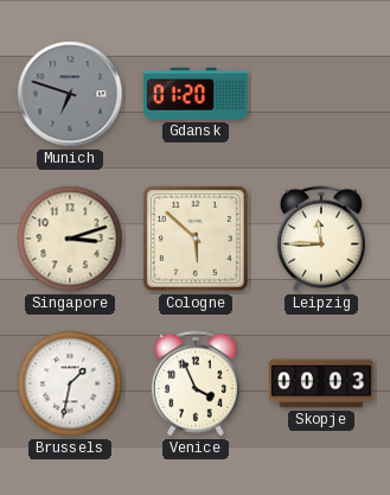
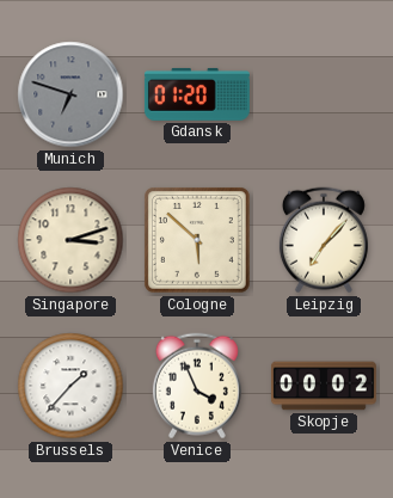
Leipzig: 11:45 -> 7:07 (324, 240)
Brussels: 1:32 -> 1:37 (70, 386)
Skopje: 00:03 -> 00:02 (324, 386)
